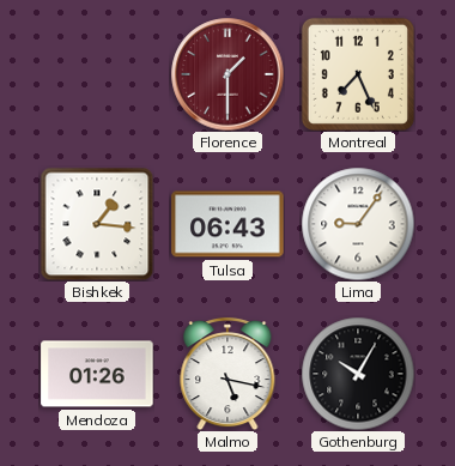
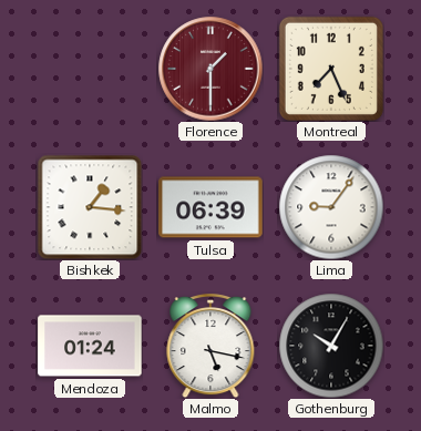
Tulsa: 06:43 -> 06:39 (210, 207)
Mendoza: 01:26 -> 01:24 (90, 346)
